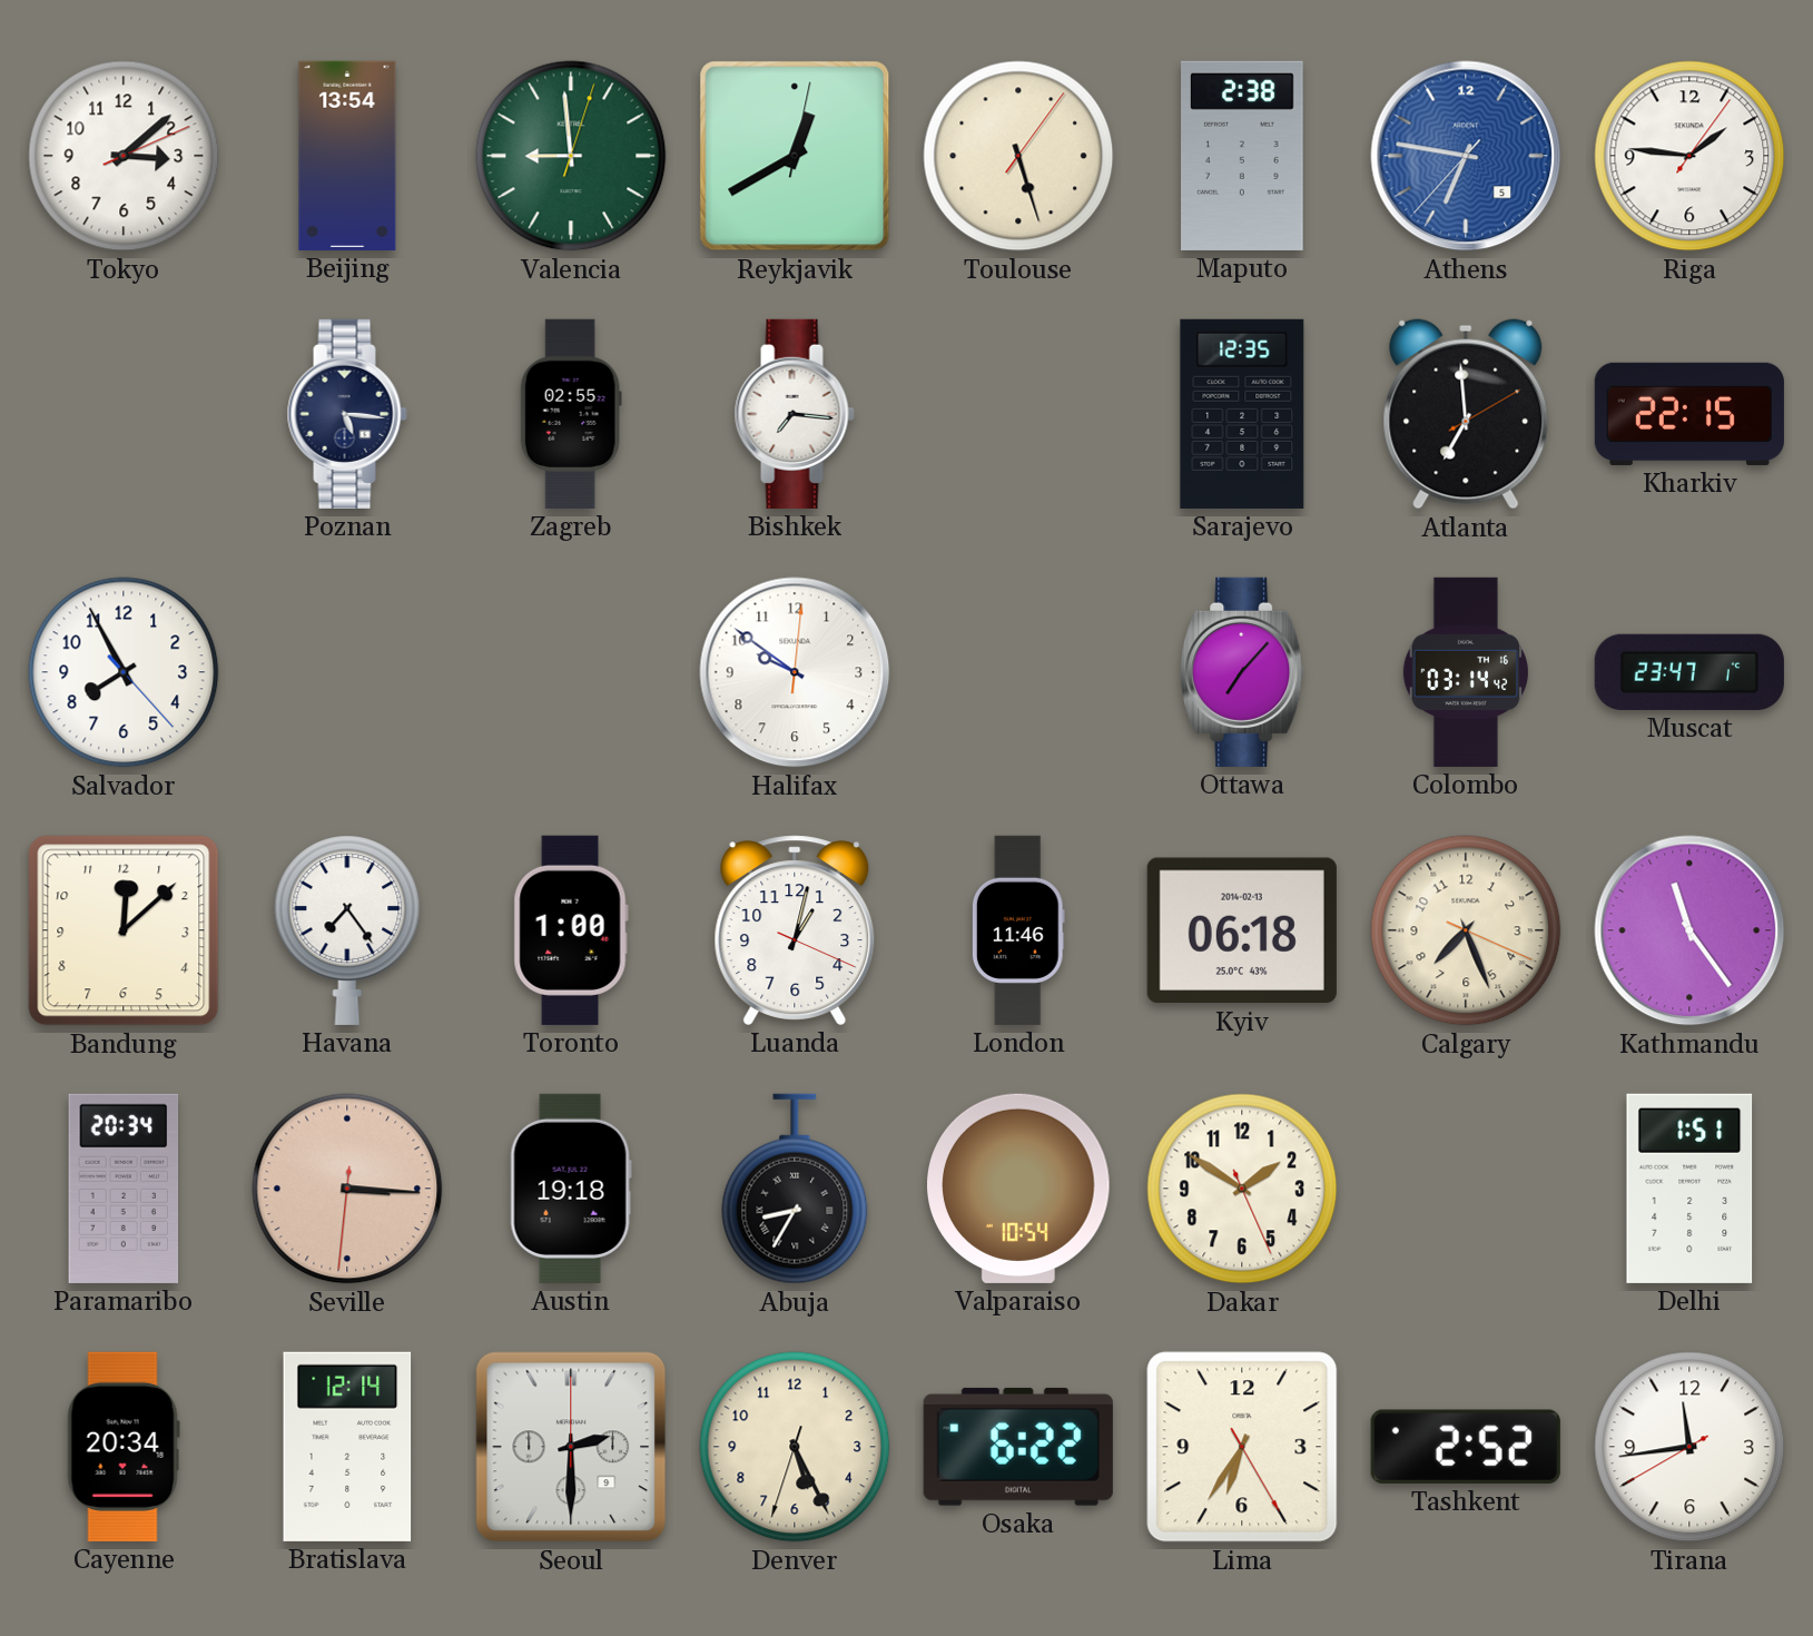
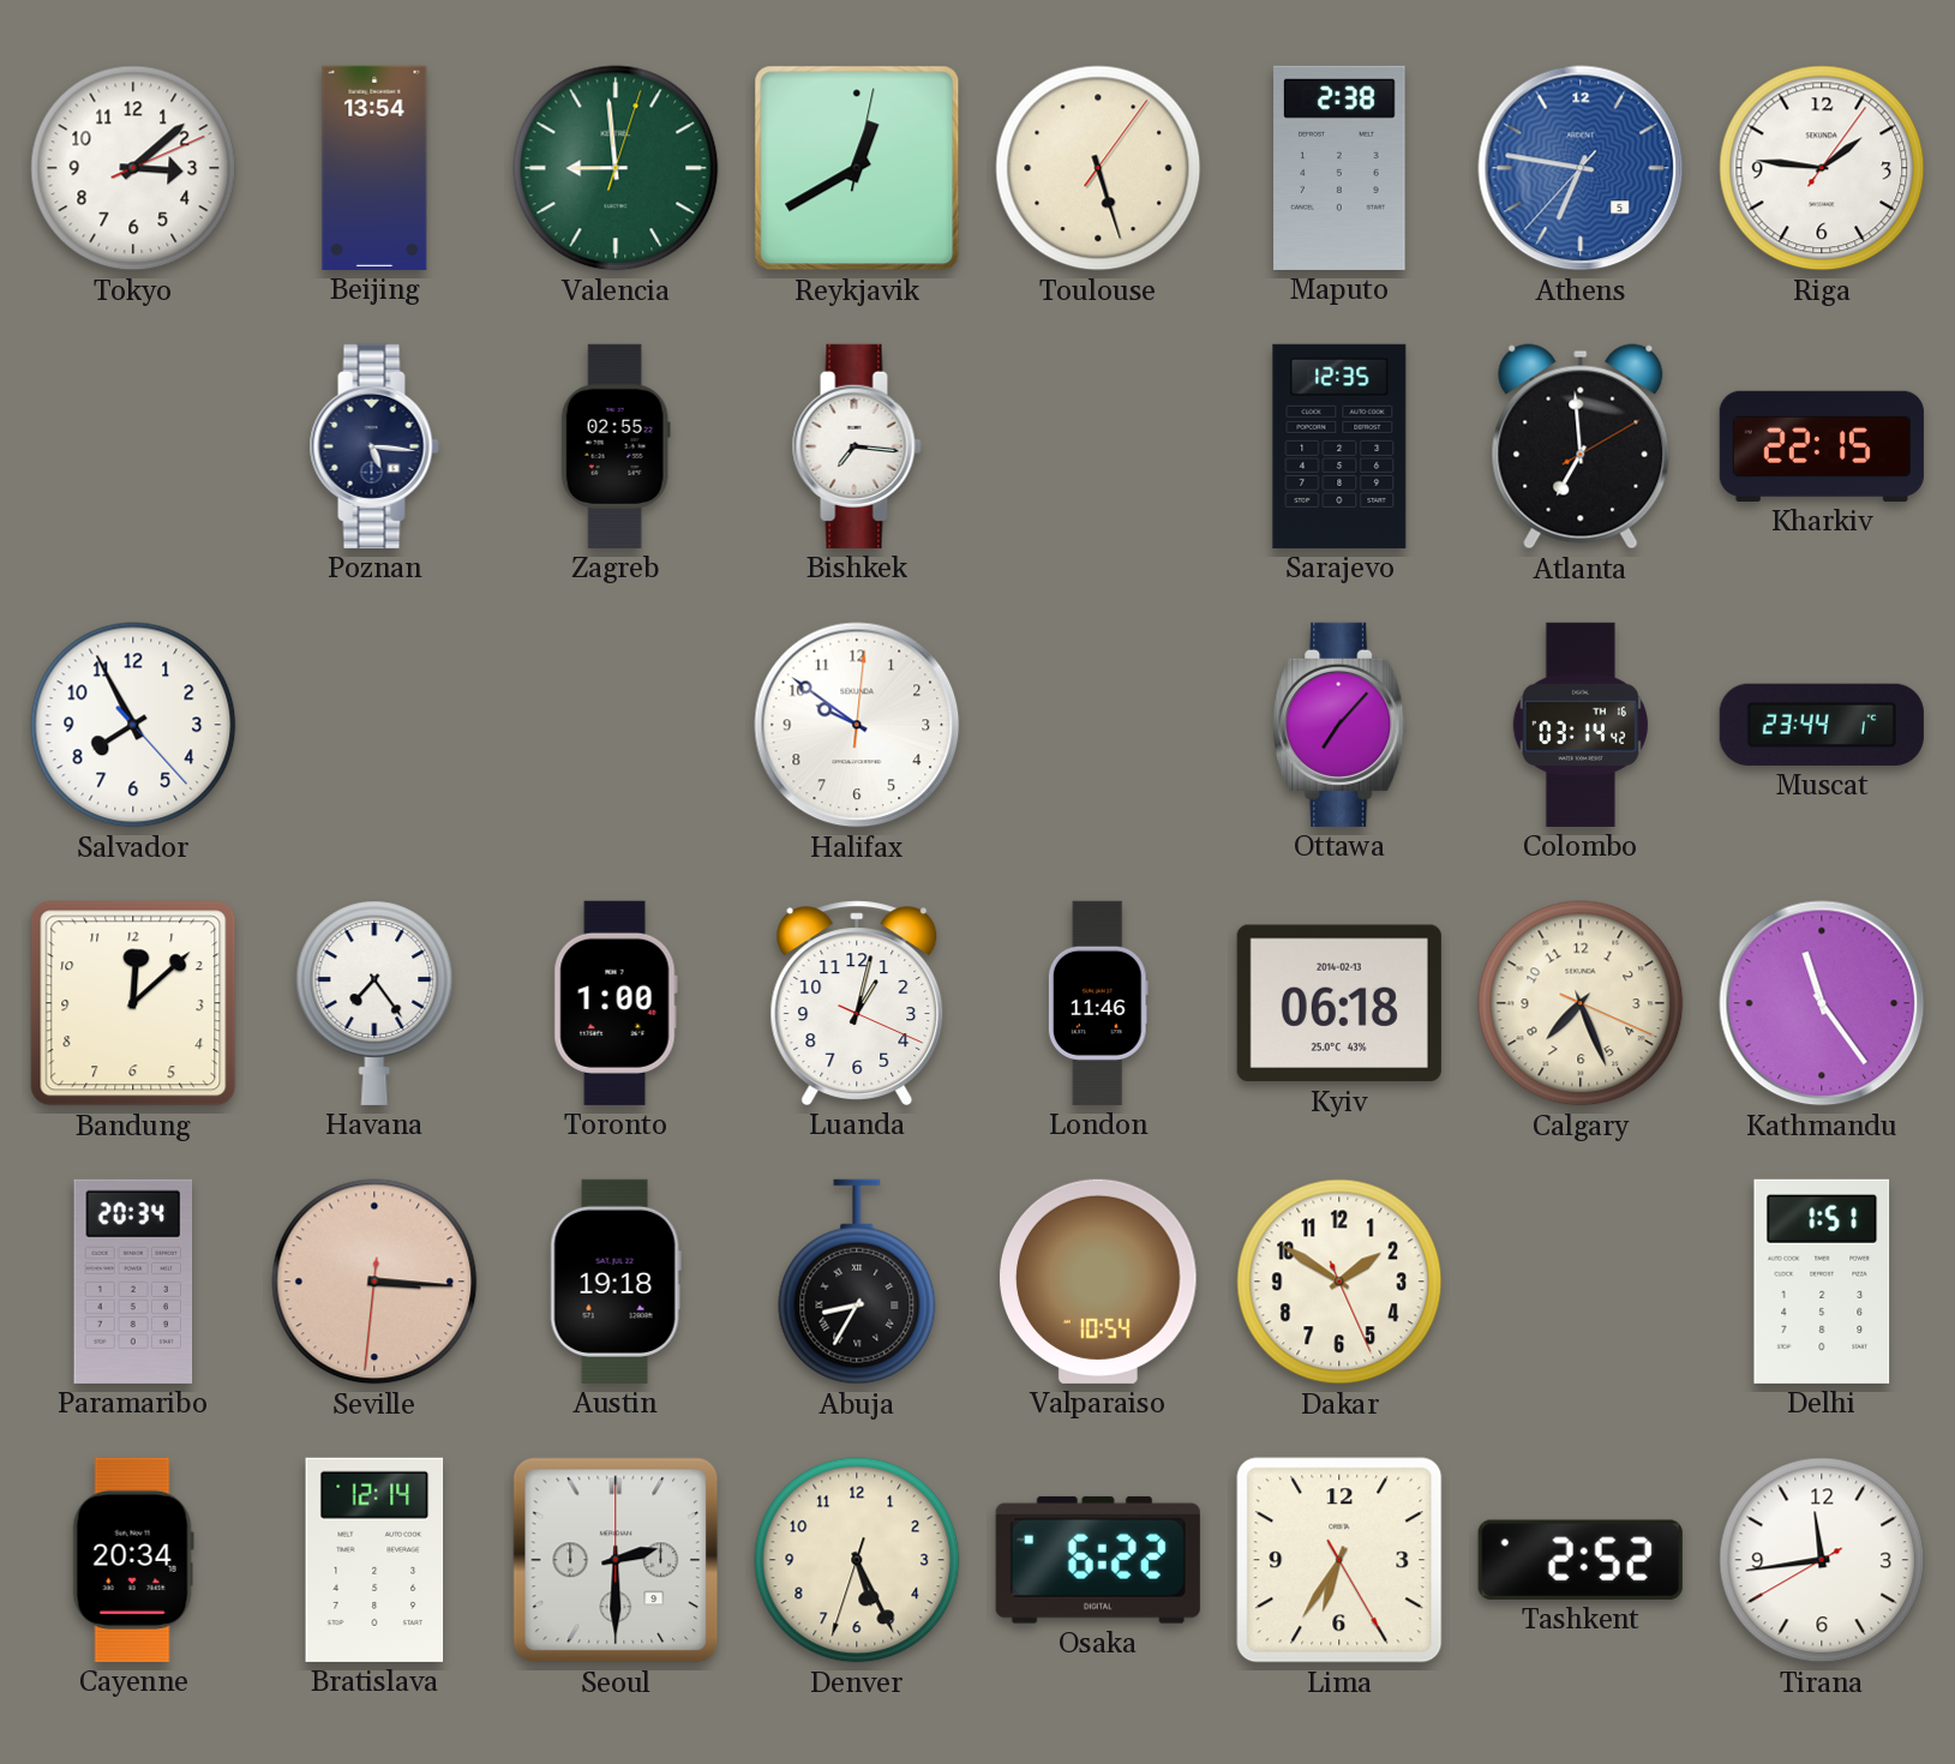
Muscat: 23:47 -> 23:44 (1822, 725)
